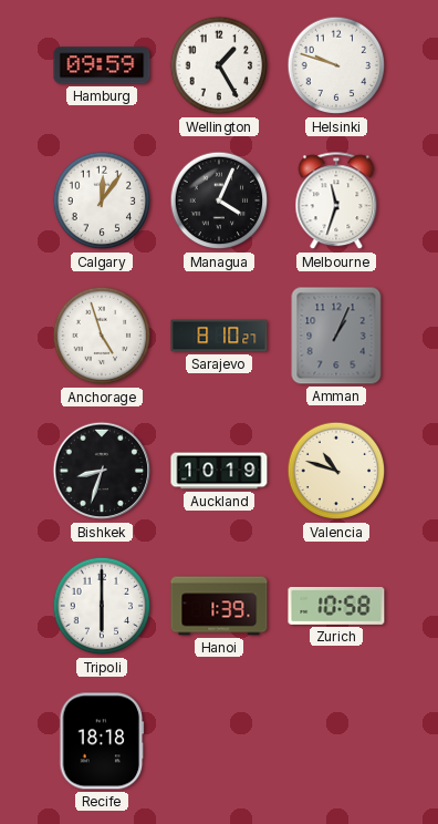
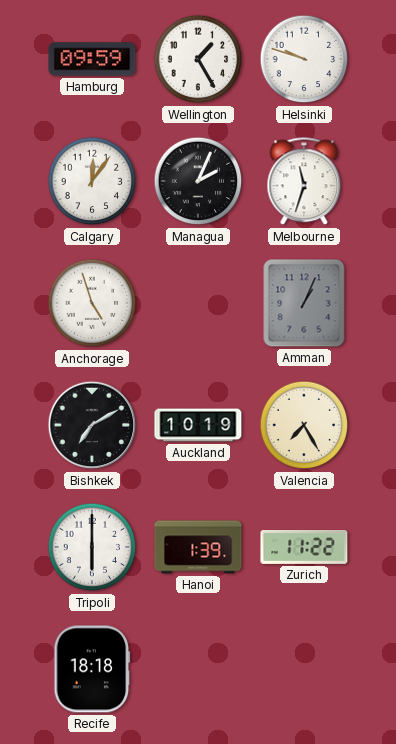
Managua: 4:04 -> 2:04 (198, 181)
Sarajevo: 8:10 -> none (219, 336)
Bishkek: 8:33 -> 7:10 (92, 425)
Valencia: 10:48 -> 7:25 (304, 425)
Zurich: 10:58 -> 11:22 (304, 547)
